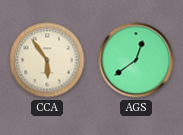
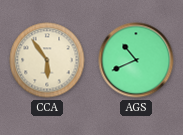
AGS: 12:39 -> 10:41 (136, 60)
